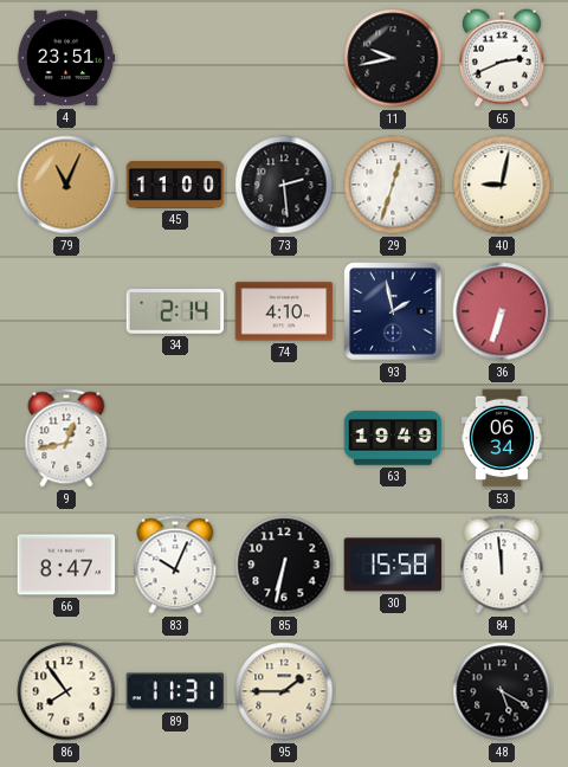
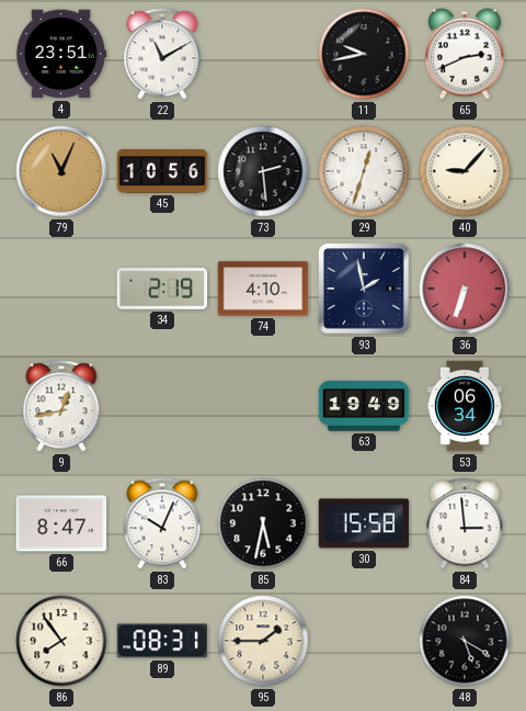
22: none -> 11:10 (162, 54)
45: 11:00 -> 10:56 (162, 171)
40: 9:02 -> 9:07 (465, 171)
34: 2:14 -> 2:19 (162, 290)
85: 6:32 -> 5:32 (263, 523)
84: 11:59 -> 2:59 (465, 523)
89: 11:31 -> 08:31 (162, 641)
